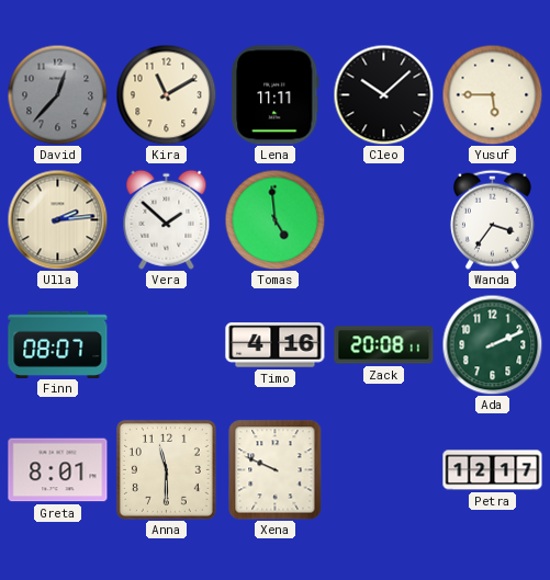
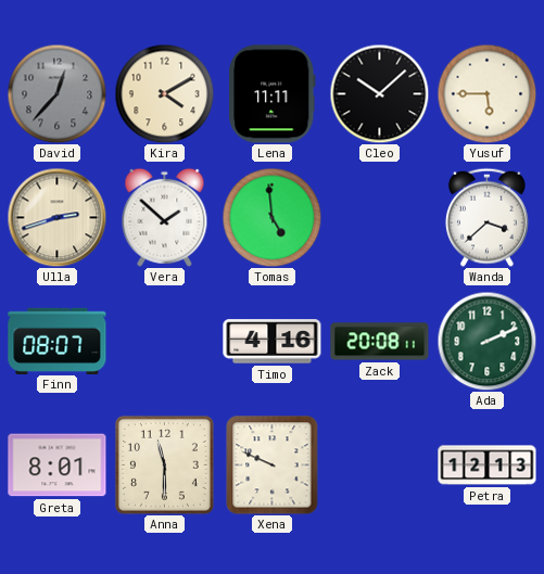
Kira: 11:10 -> 4:10 (164, 93)
Ulla: 2:14 -> 2:42 (56, 217)
Wanda: 3:36 -> 3:38 (486, 217)
Petra: 12:17 -> 12:13 (488, 465)
